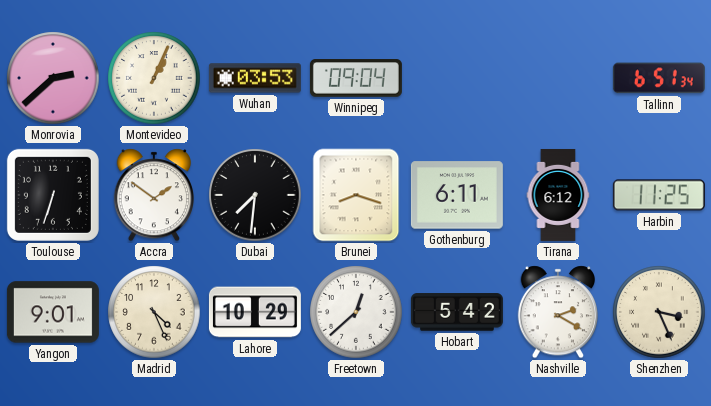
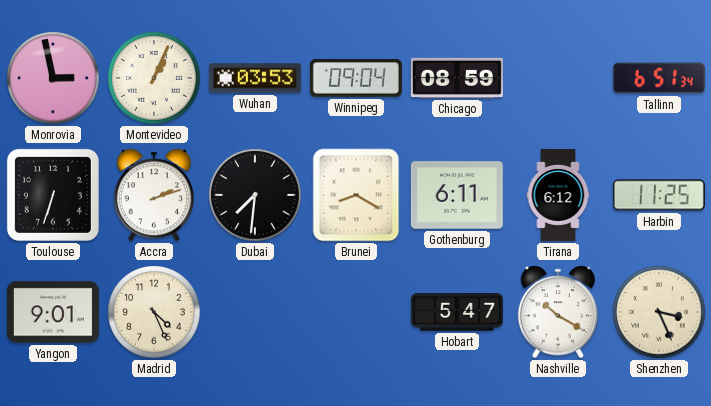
Monrovia: 2:38 -> 2:58 (53, 78)
Chicago: none -> 08:59 (457, 78)
Accra: 1:51 -> 2:12 (154, 195)
Brunei: 8:18 -> 8:20 (356, 195)
Lahore: 10:29 -> none (255, 312)
Freetown: 12:38 -> none (356, 312)
Hobart: 5:42 -> 5:47 (457, 312)
Nashville: 2:20 -> 10:20 (558, 312)
